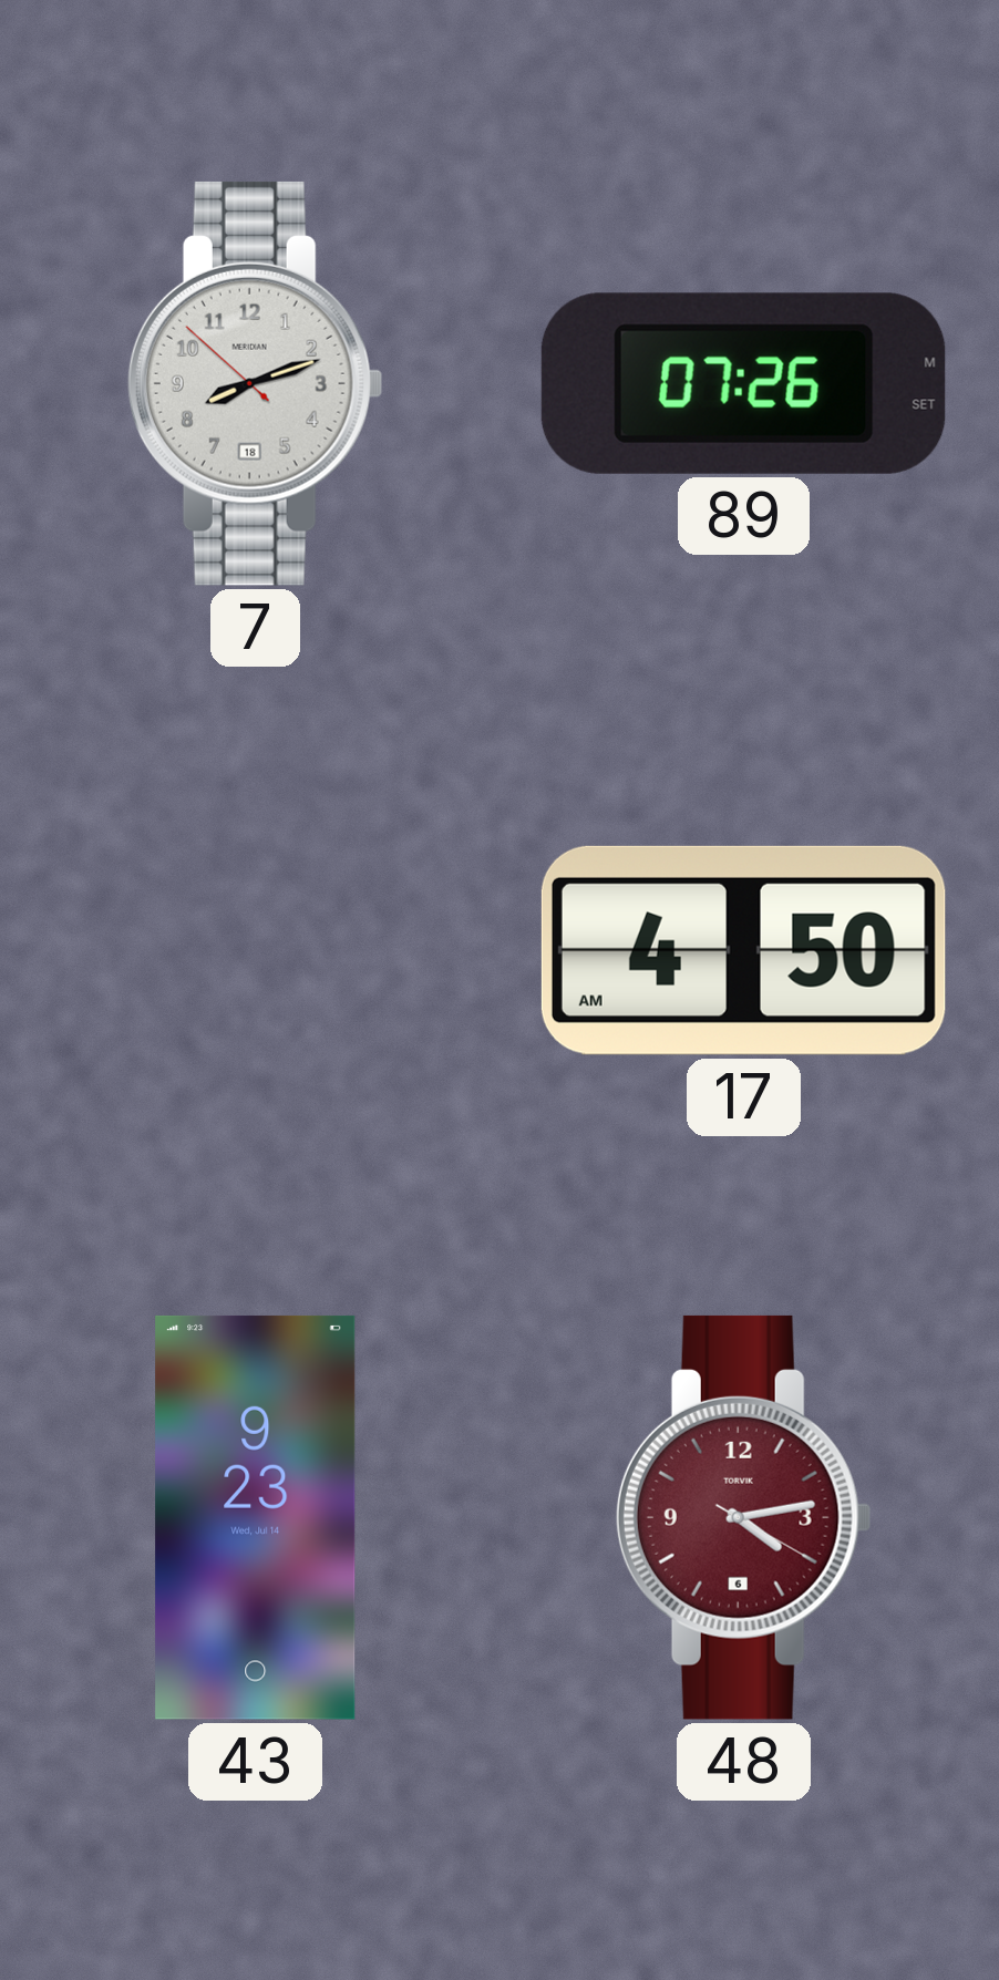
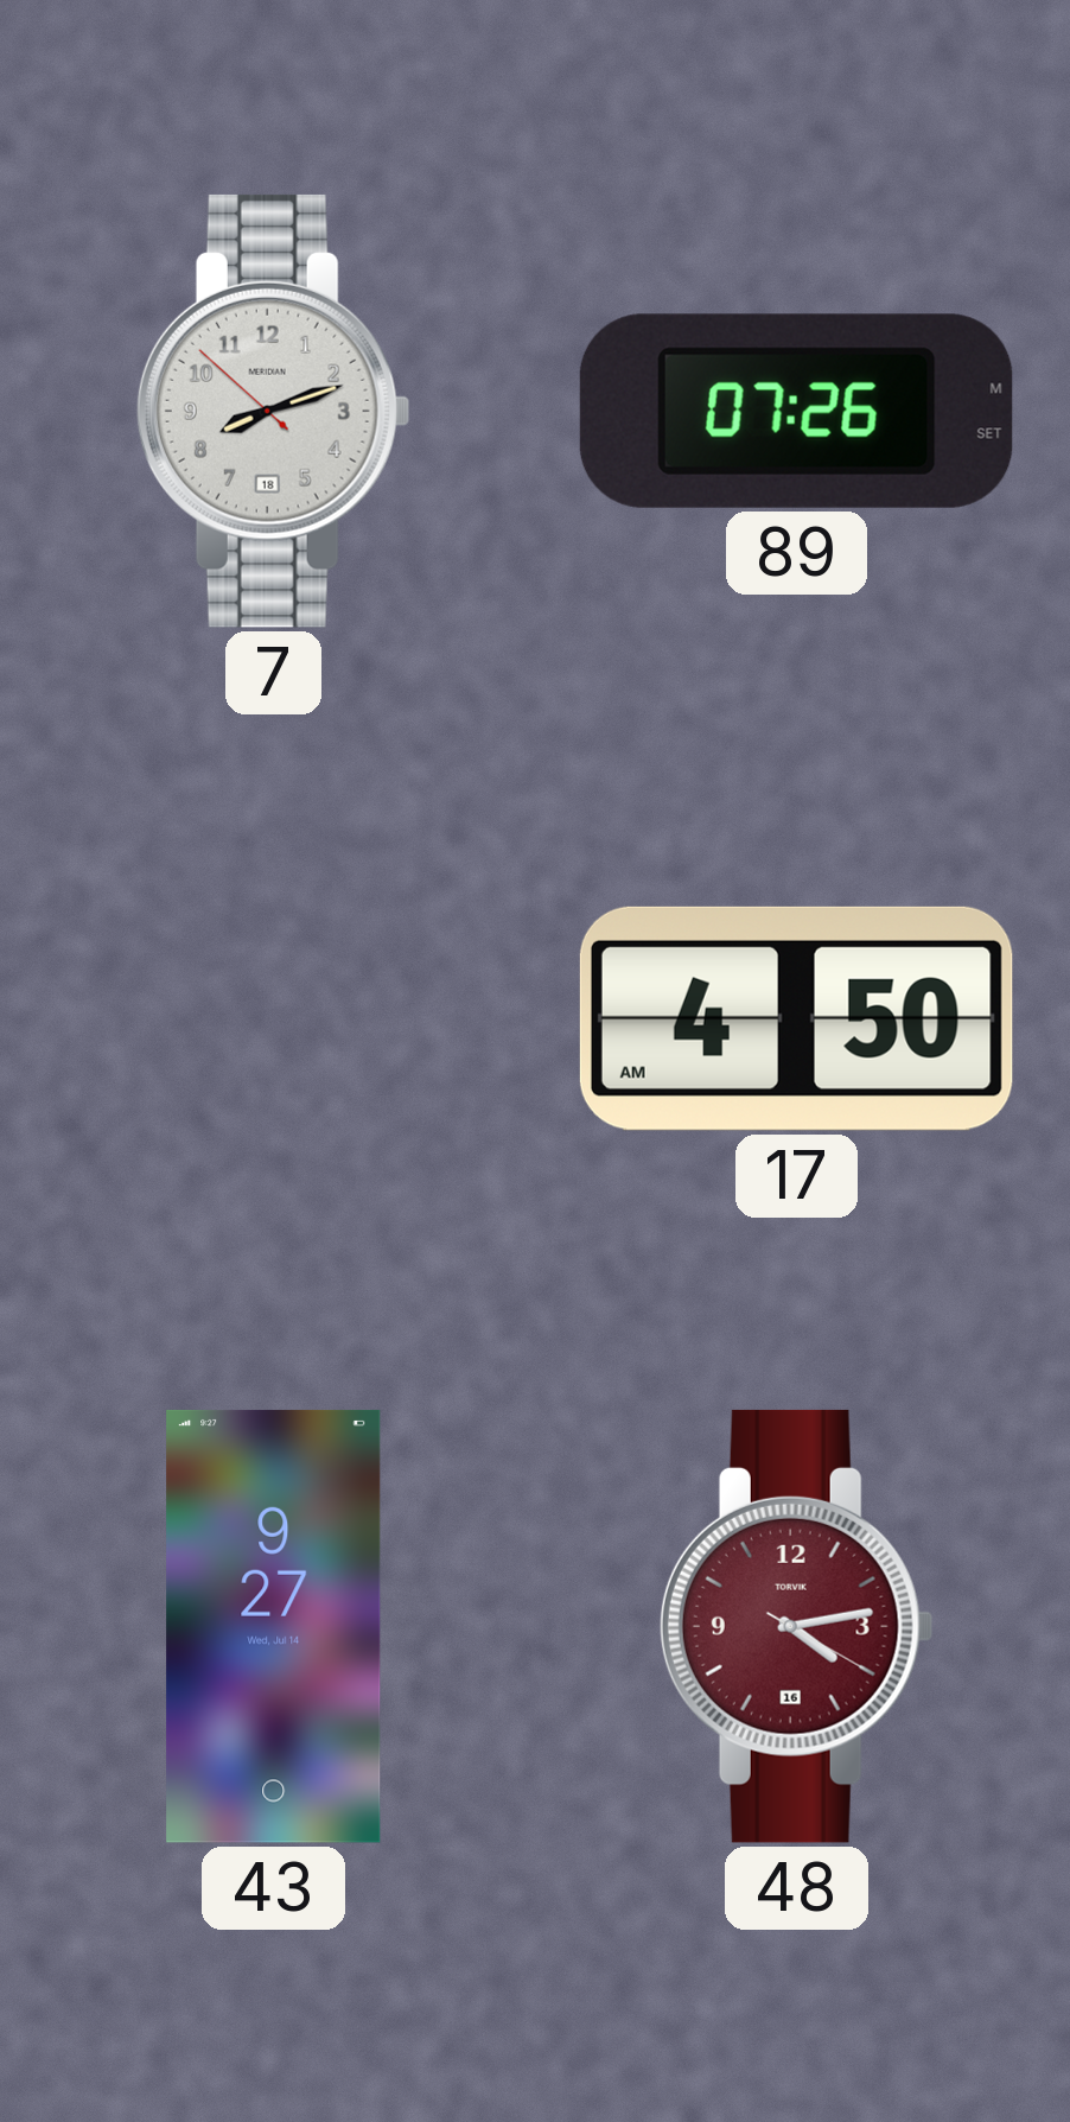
43: 9:23 -> 9:27 (274, 1626)
48 date: 6 -> 16 (796, 1626)
